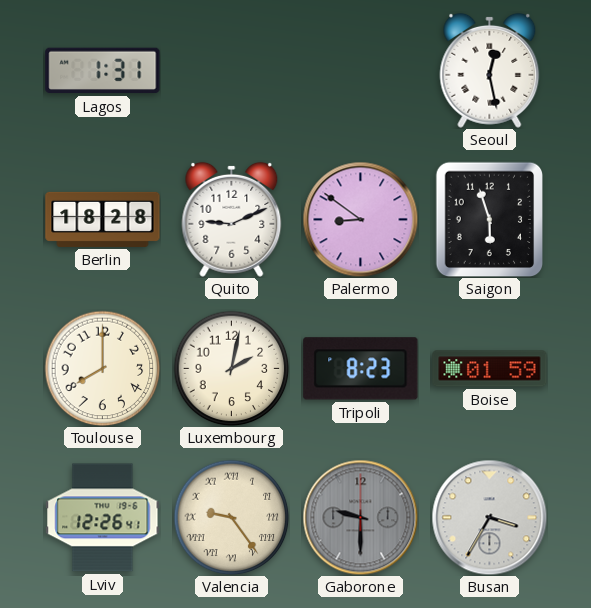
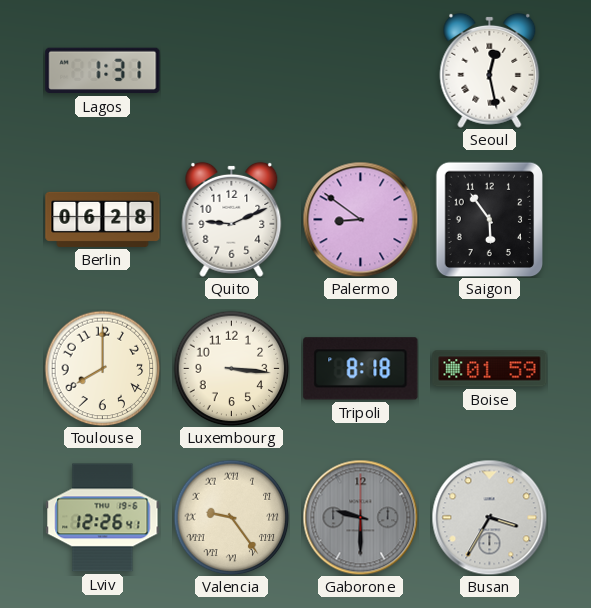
Berlin: 18:28 -> 06:28 (103, 219)
Saigon: 5:57 -> 5:54 (490, 219)
Luxembourg: 2:02 -> 3:16 (231, 368)
Tripoli: 8:23 -> 8:18 (361, 369)
